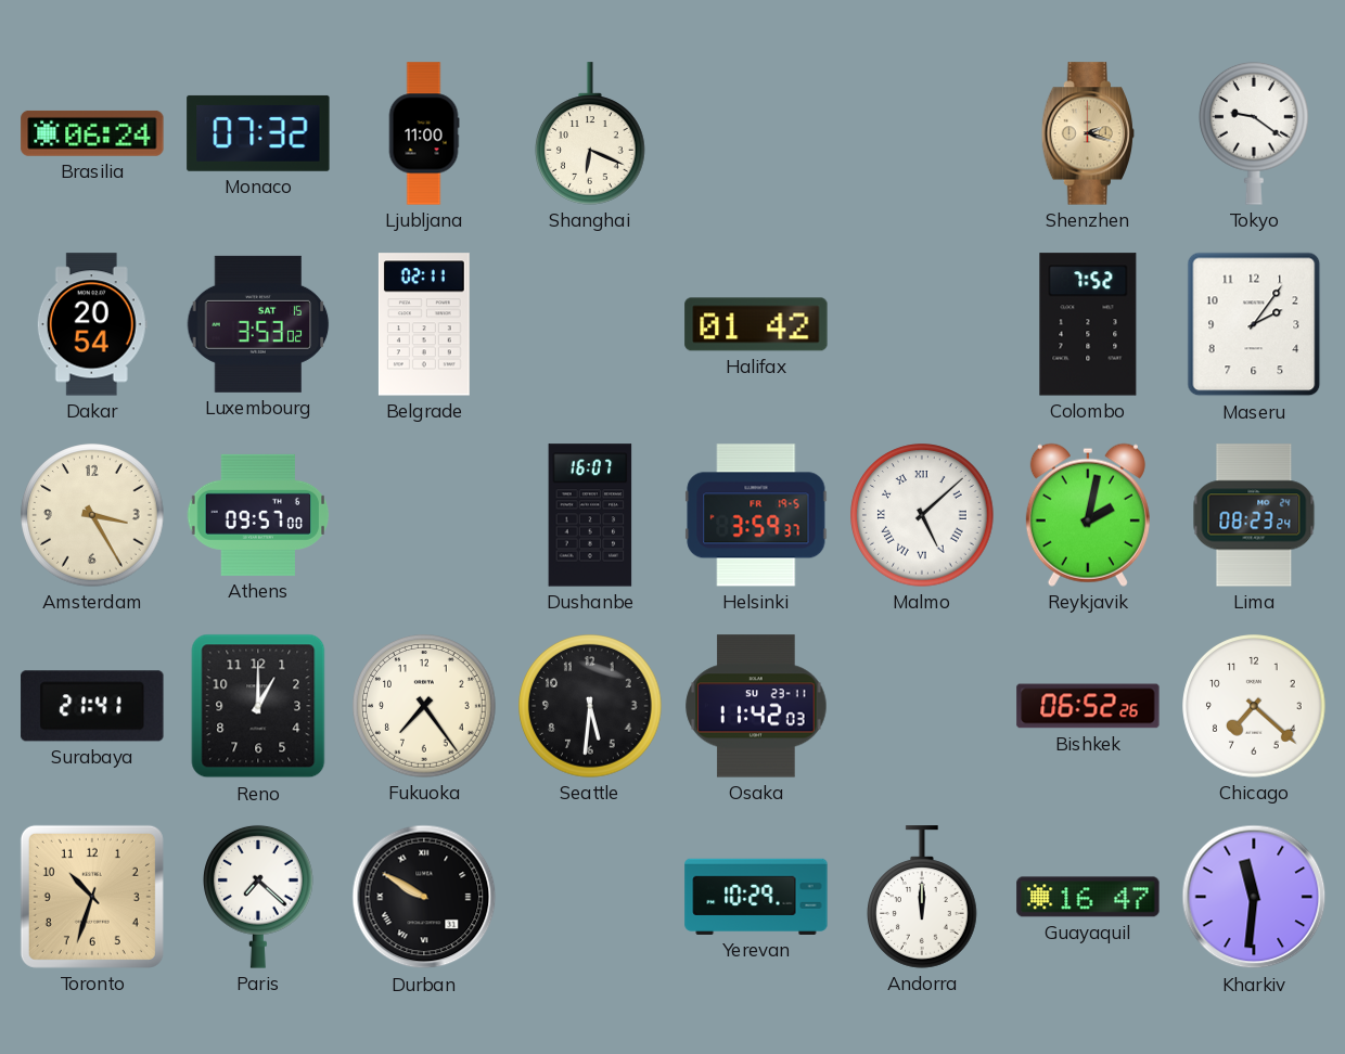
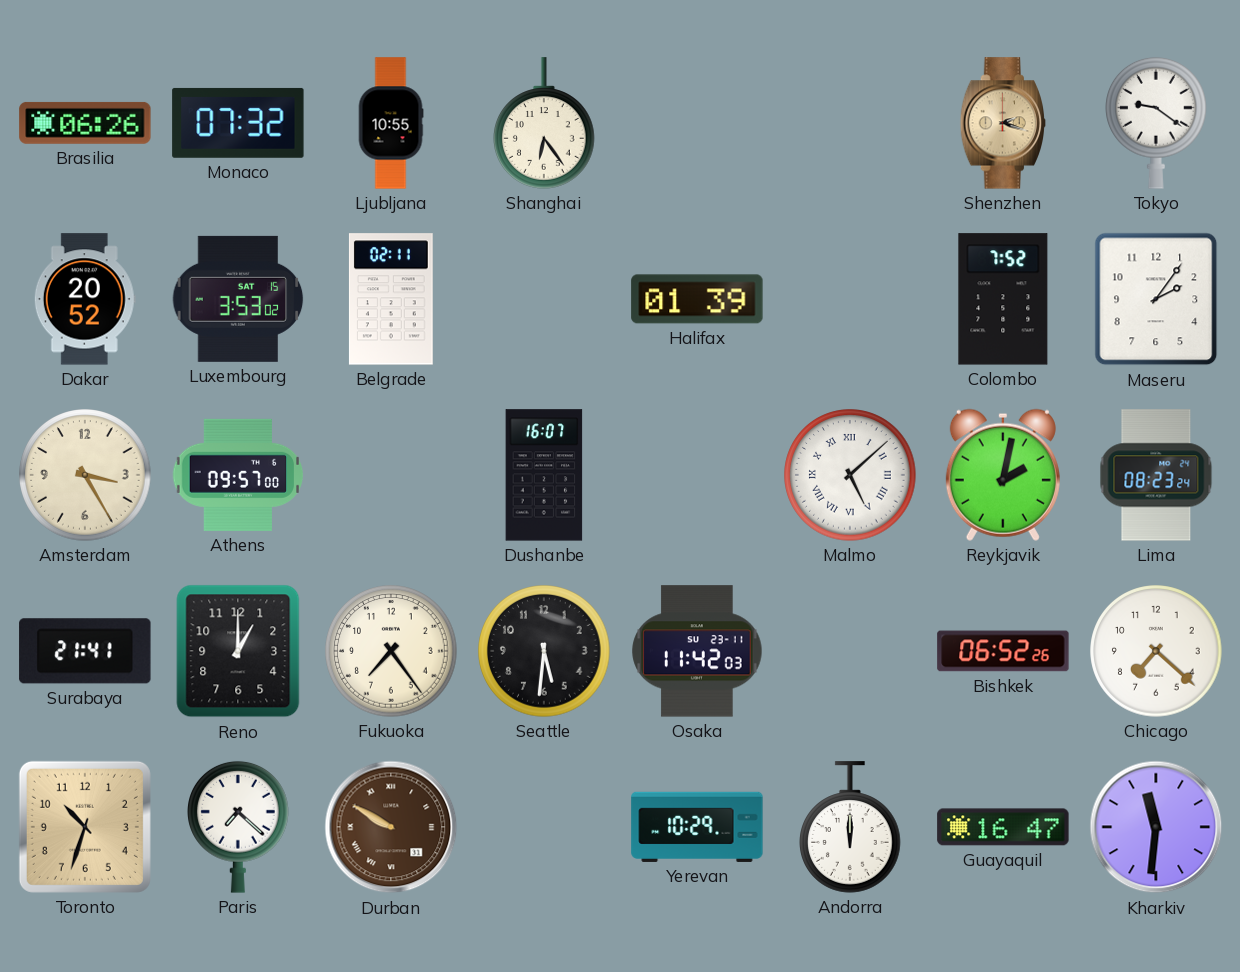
Brasilia: 06:24 -> 06:26 (85, 123)
Ljubljana: 11:00 -> 10:55 (391, 123)
Shanghai: 6:19 -> 6:24 (545, 123)
Dakar: 20:54 -> 20:52 (85, 299)
Halifax: 01:42 -> 01:39 (697, 299)
Helsinki: 3:59 -> none (756, 515)
Durban dial: black -> brown (391, 827)
